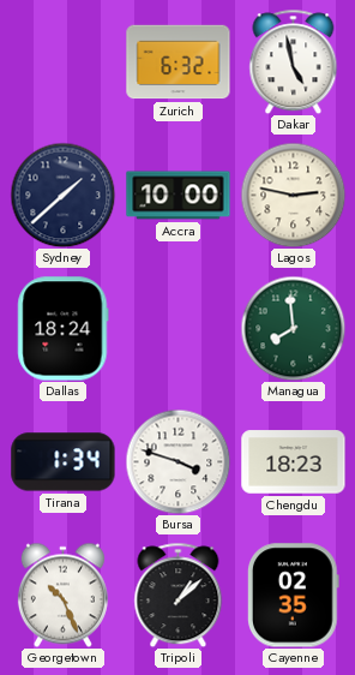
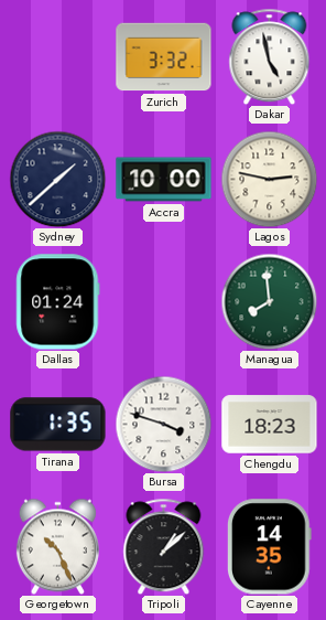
Zurich: 6:32 -> 3:32 (164, 57)
Dallas: 18:24 -> 01:24 (58, 302)
Tirana: 1:34 -> 1:35 (58, 425)
Cayenne: 02:35 -> 14:35 (269, 547)
